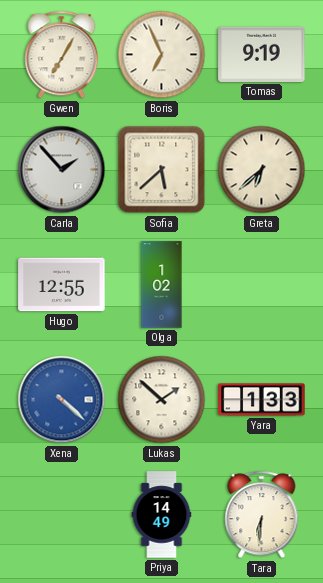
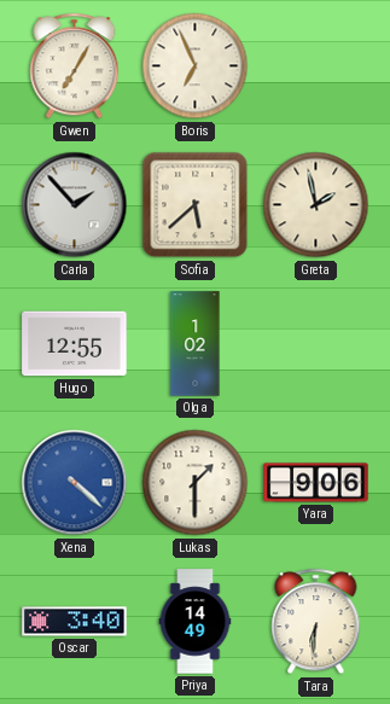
Tomas: 9:19 -> none (262, 54)
Greta: 6:38 -> 1:58 (316, 205)
Lukas: 1:52 -> 1:30 (196, 483)
Yara: 1:33 -> 9:06 (316, 483)
Oscar: none -> 3:40 (75, 622)
